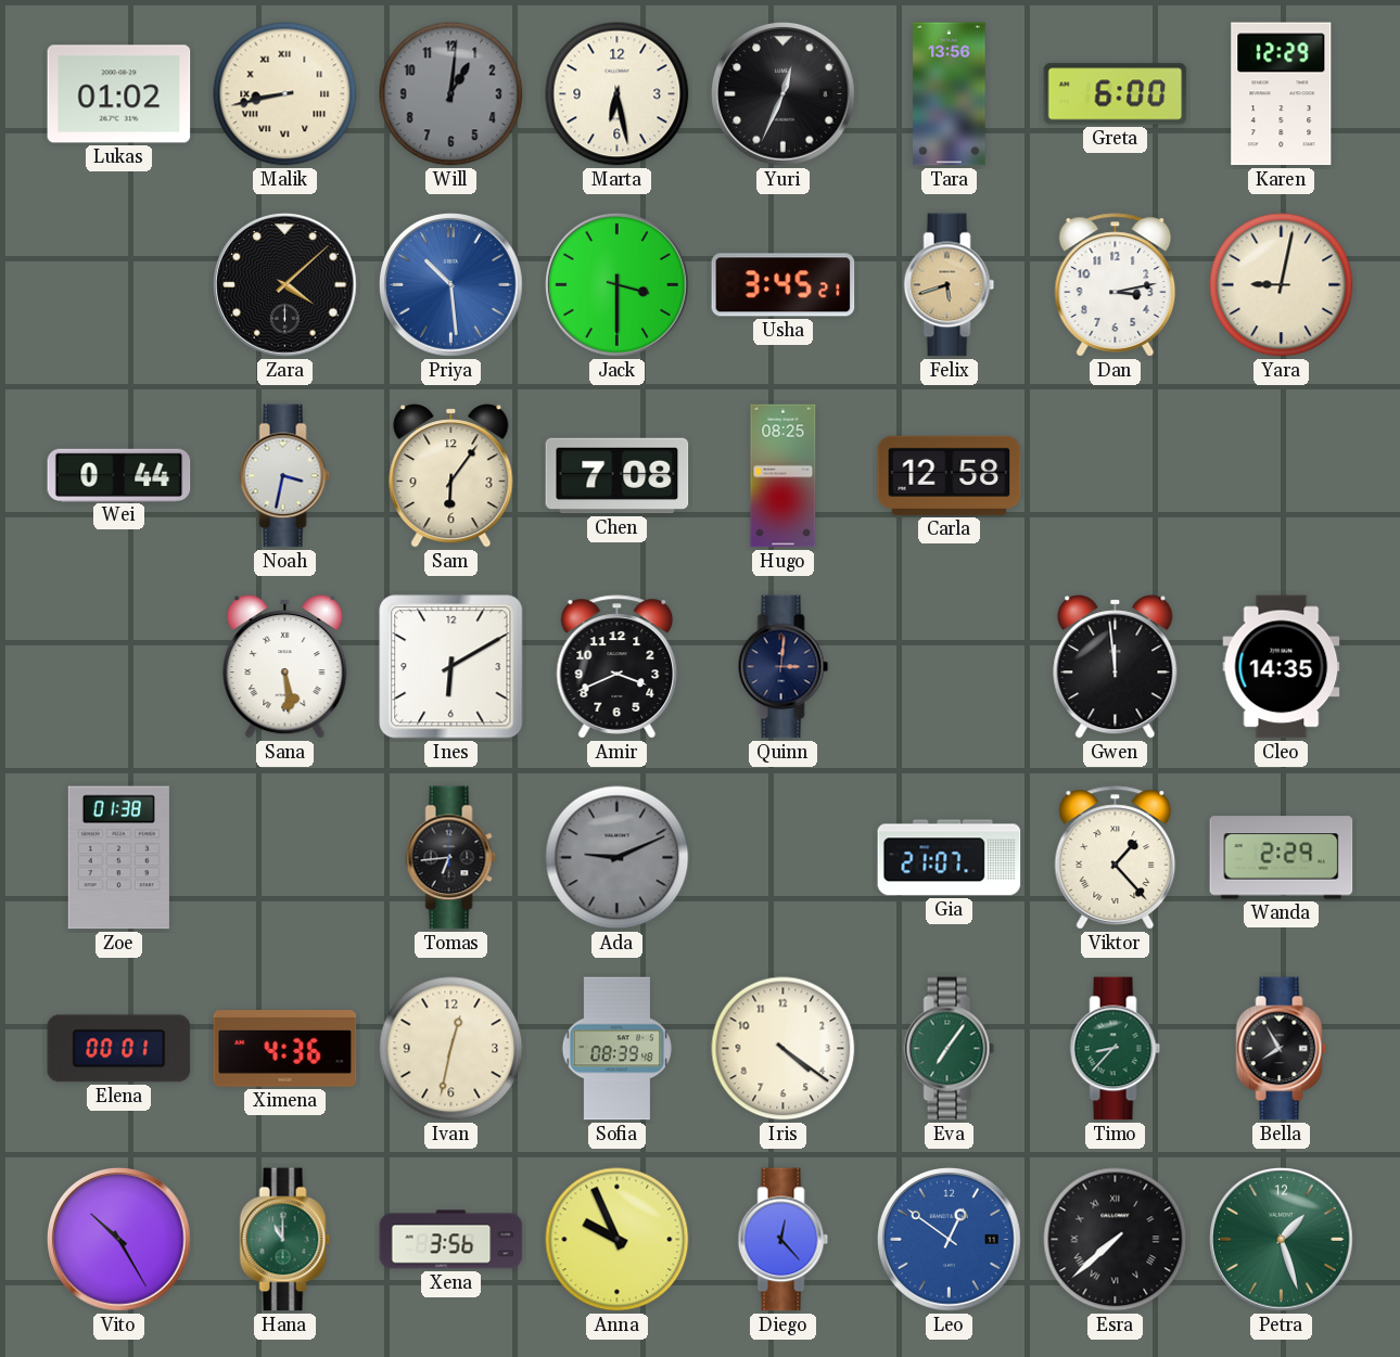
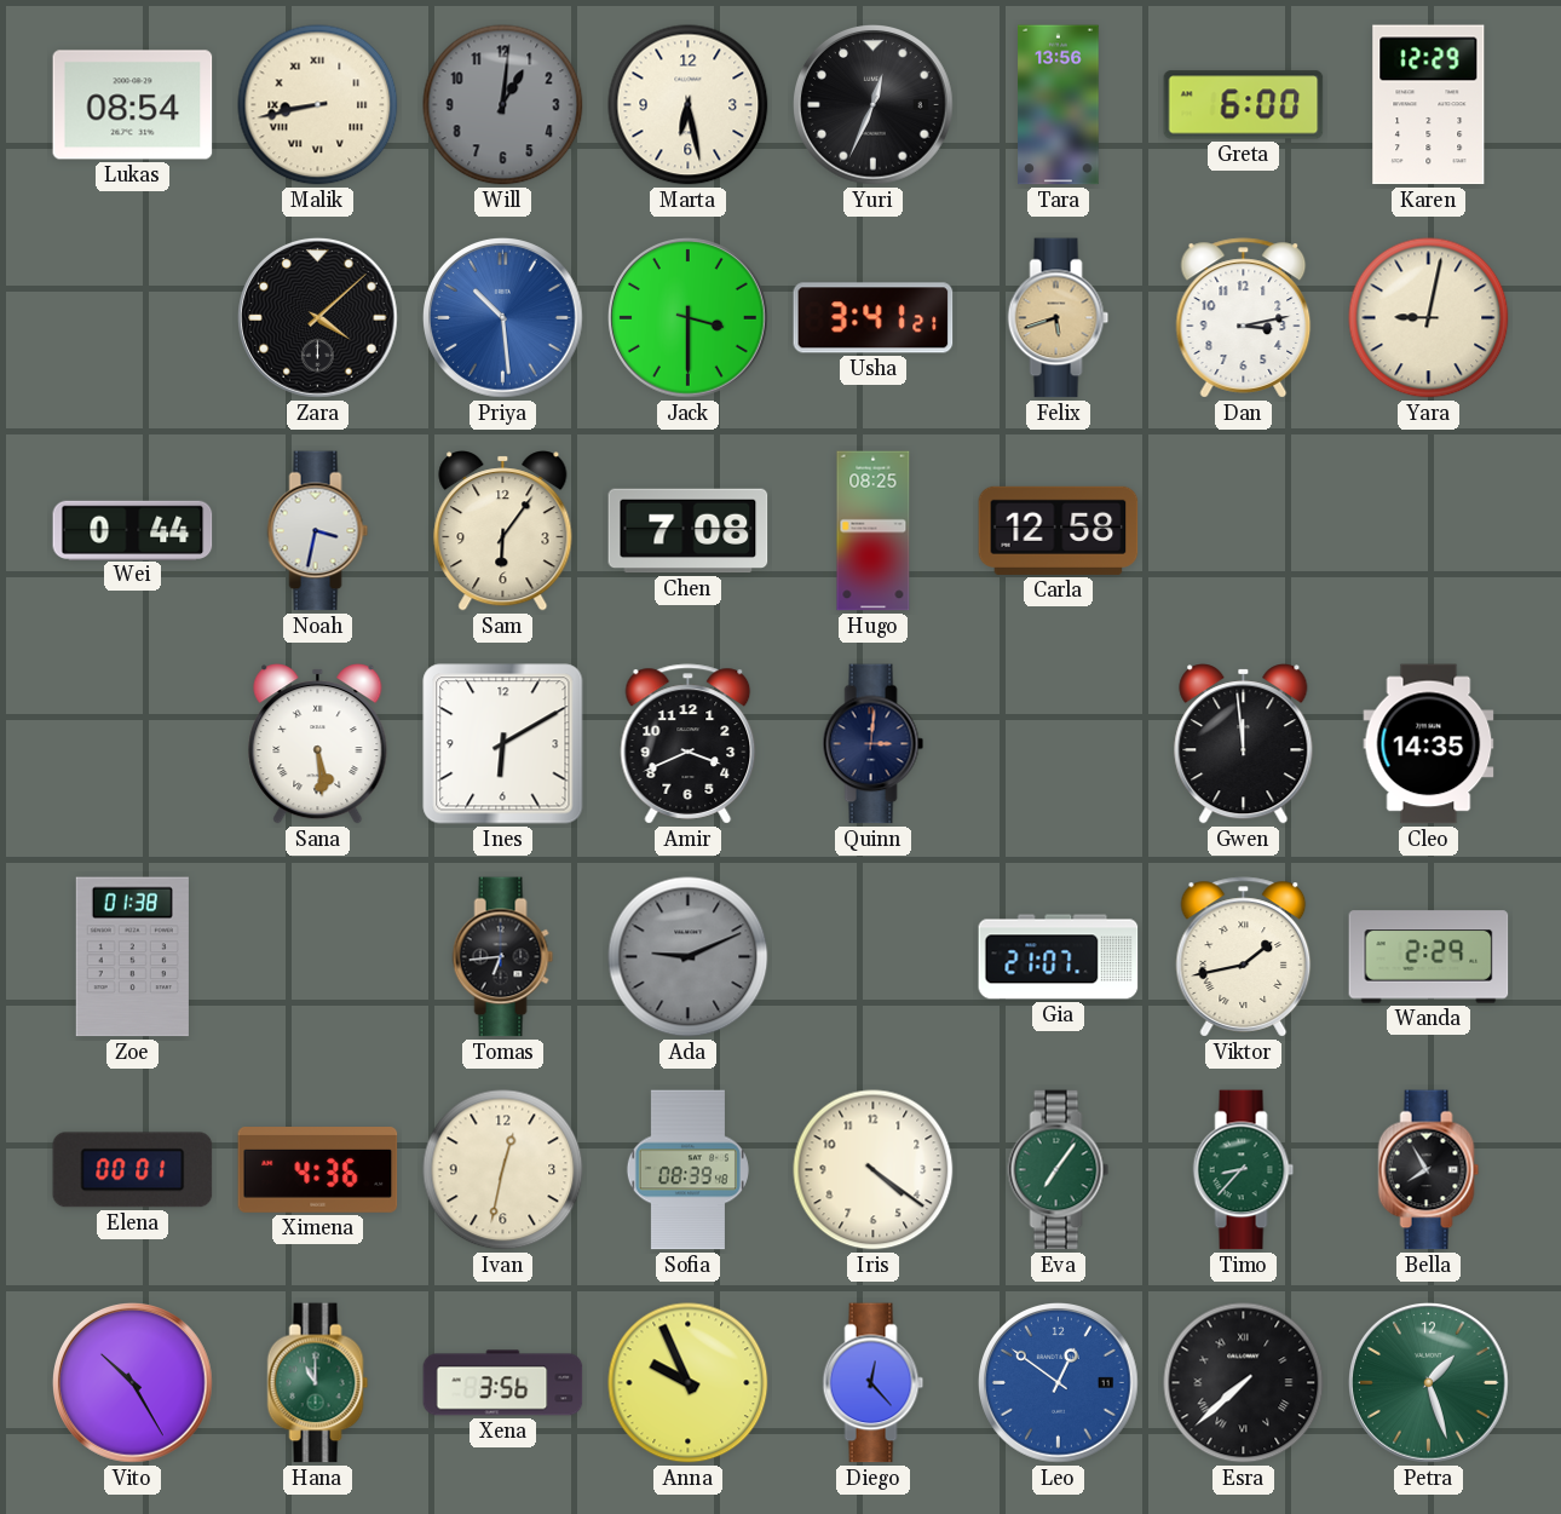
Lukas: 01:02 -> 08:54 (133, 105)
Usha: 3:45 -> 3:41 (874, 318)
Viktor: 1:23 -> 1:43 (1244, 957)
